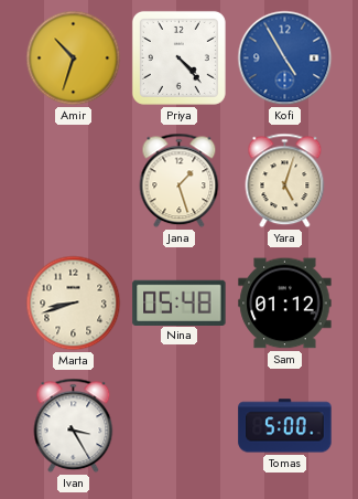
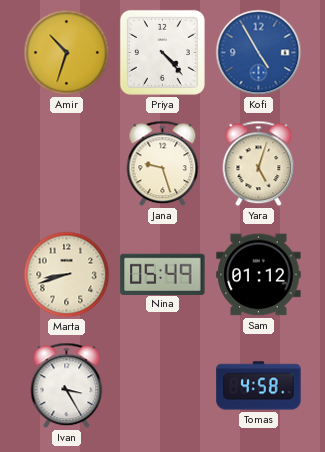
Jana: 1:27 -> 9:27 (163, 164)
Nina: 05:48 -> 05:49 (163, 274)
Tomas: 5:00 -> 4:58 (259, 386)
